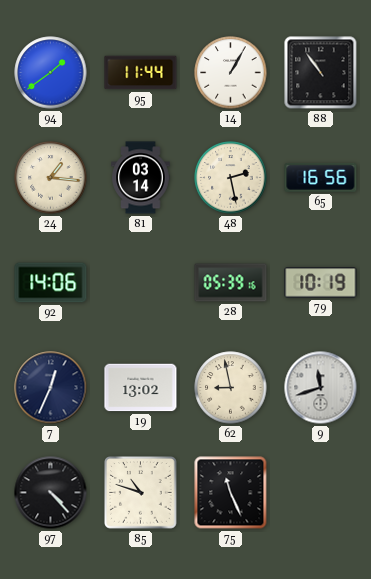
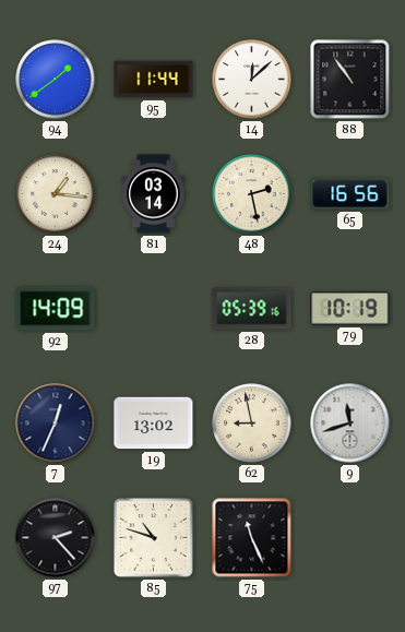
14: 1:05 -> 12:08 (252, 80)
92: 14:06 -> 14:09 (56, 309)
97: 4:23 -> 2:23 (56, 538)
